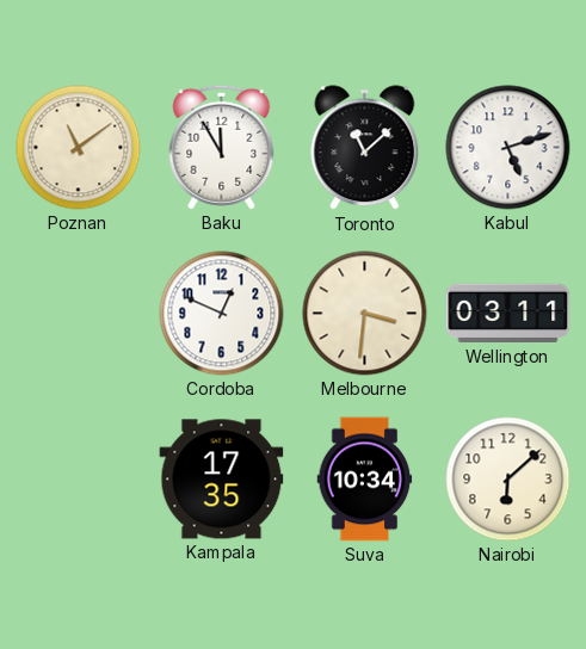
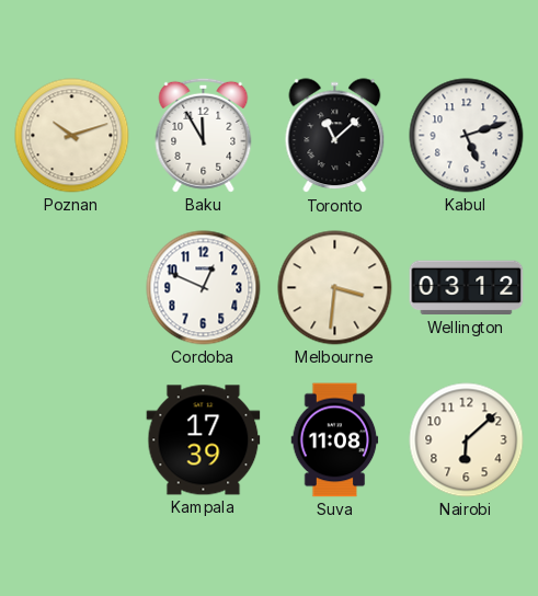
Poznan: 11:09 -> 10:12 (72, 136)
Wellington: 03:11 -> 03:12 (467, 288)
Kampala: 17:35 -> 17:39 (204, 440)
Suva: 10:34 -> 11:08 (335, 440)
